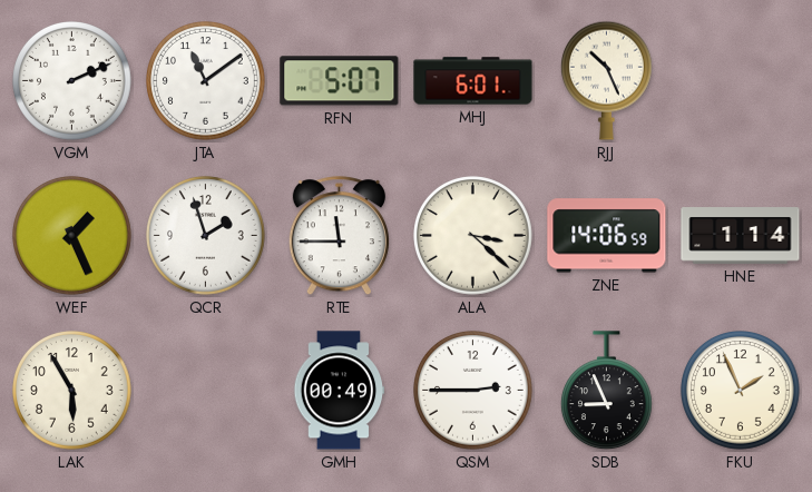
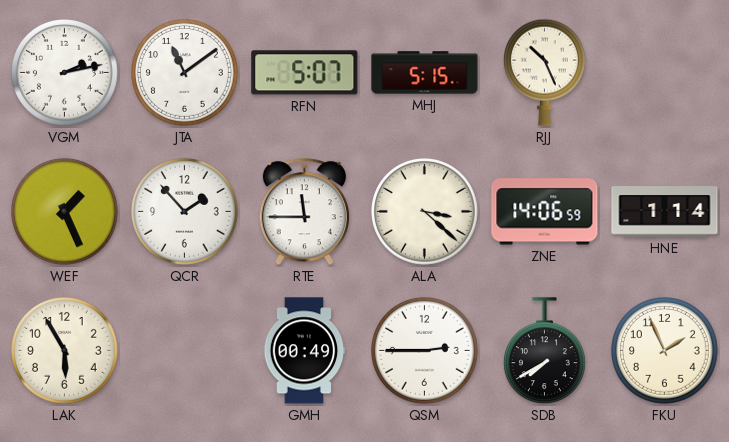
VGM: 2:11 -> 2:13 (65, 73)
MHJ: 6:01 -> 5:15 (425, 73)
QCR: 1:57 -> 1:53 (185, 212)
SDB: 8:56 -> 7:40 (544, 351)
